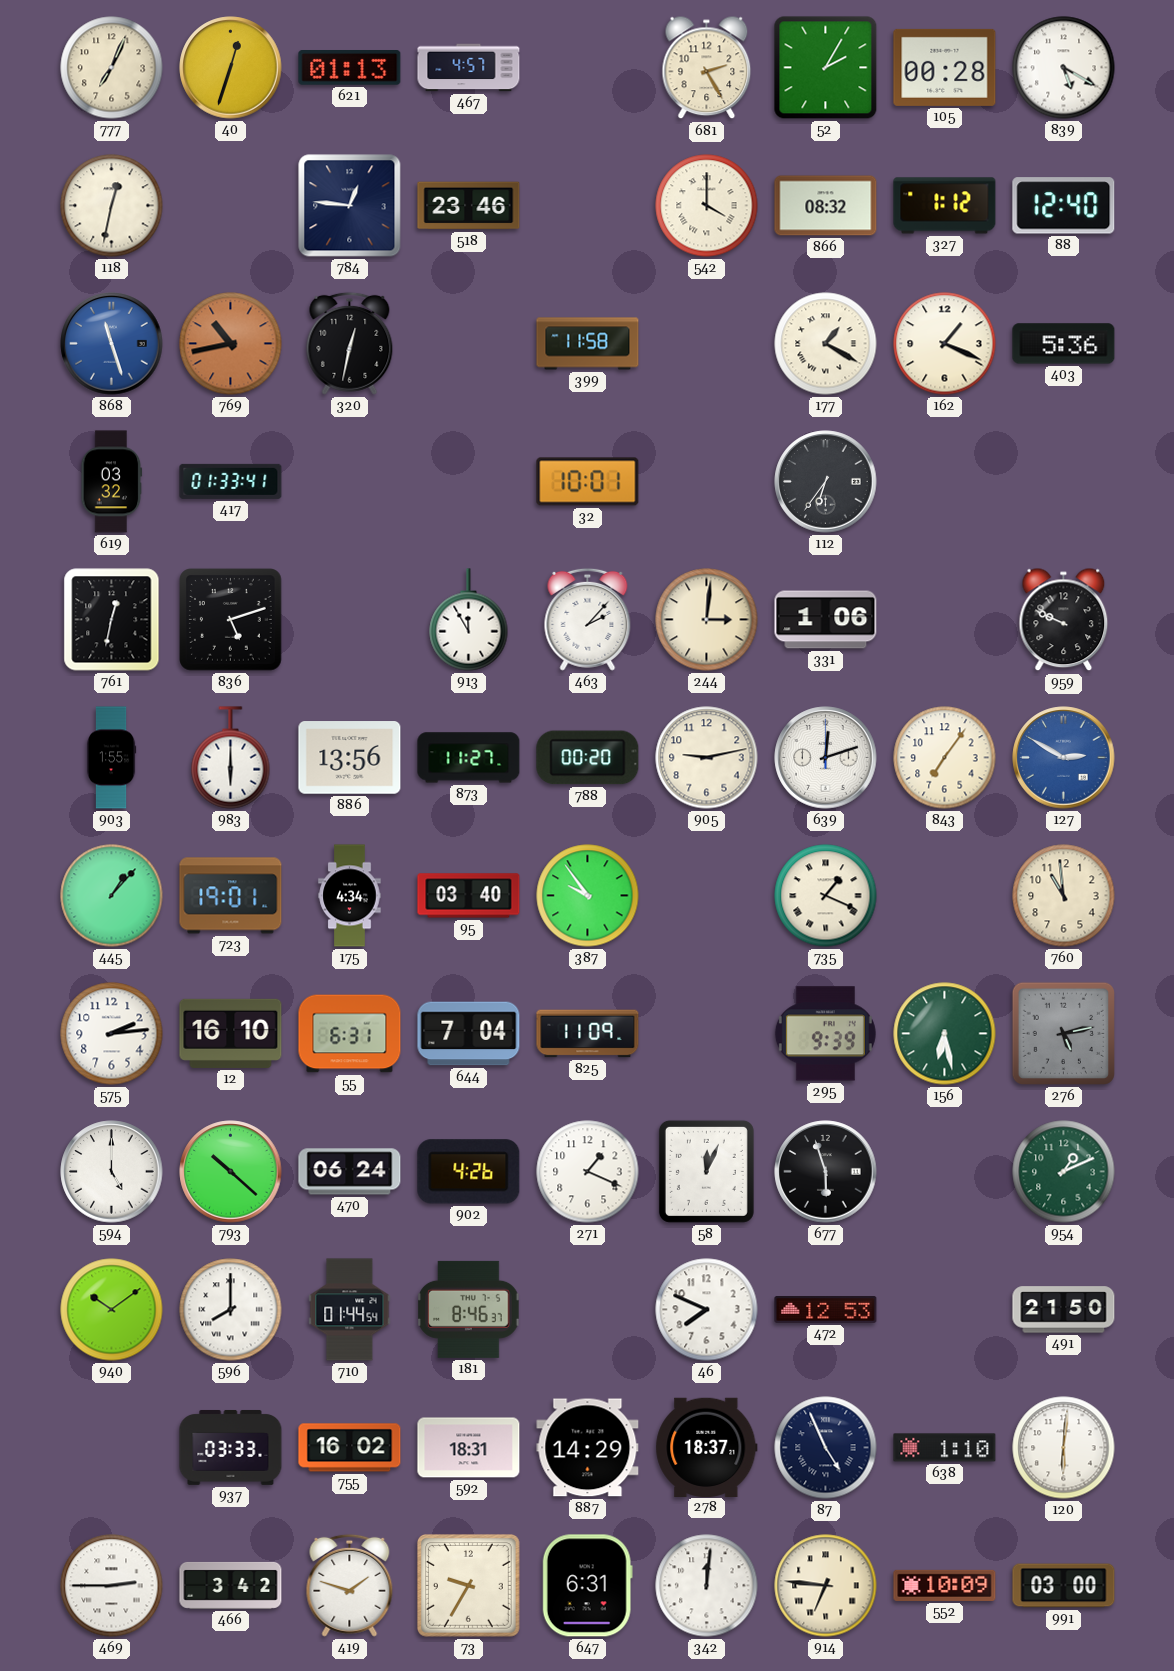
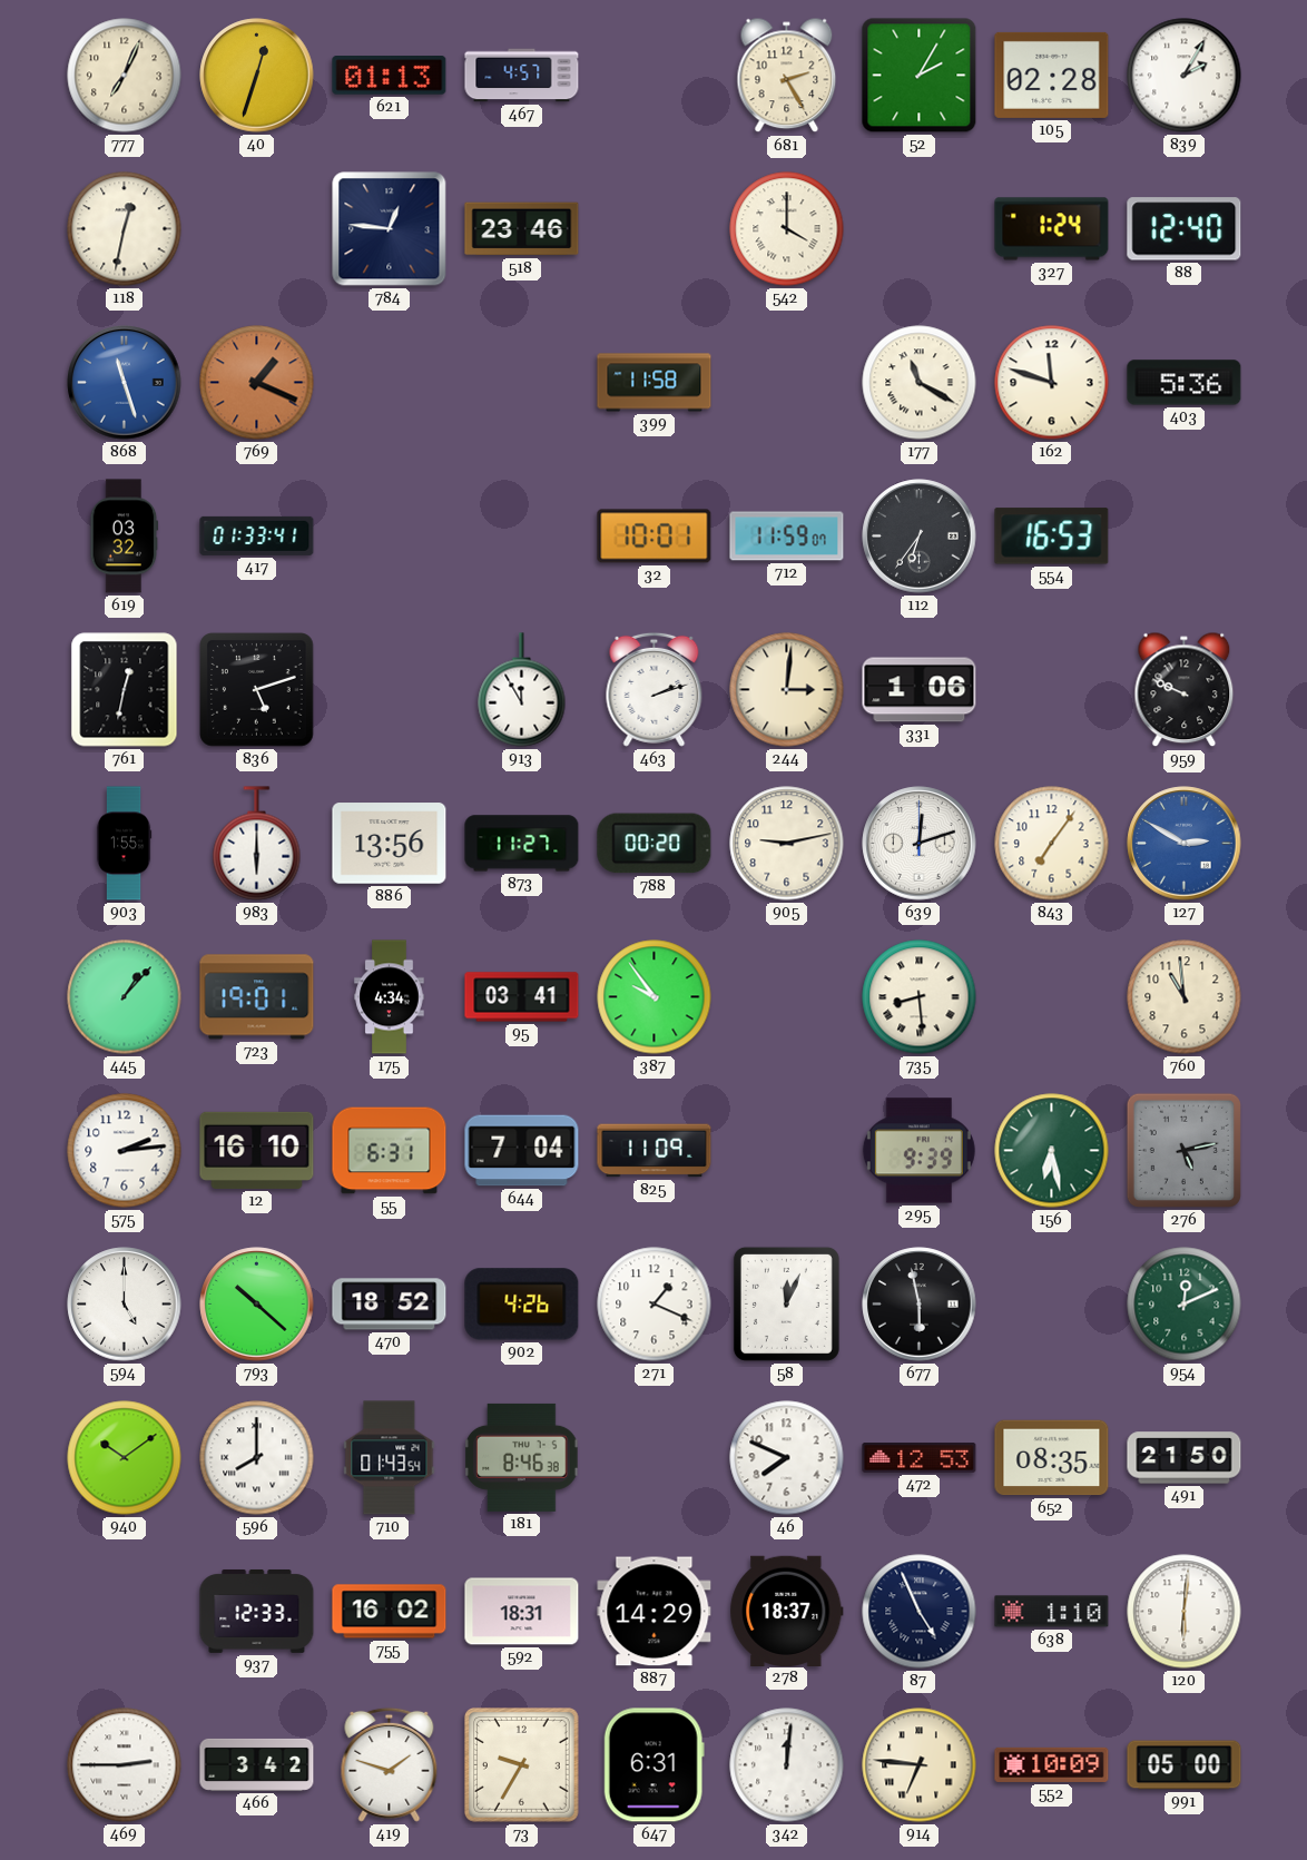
105: 00:28 -> 02:28 (1052, 75)
839: 5:20 -> 2:05 (1185, 76)
866: 08:32 -> none (826, 206)
327: 1:12 -> 1:24 (1052, 229)
769: 10:43 -> 1:19 (257, 383)
320: 12:32 -> none (350, 343)
177: 1:20 -> 11:20 (920, 383)
162: 1:19 -> 11:48 (1052, 383)
712: none -> 11:59 (787, 537)
554: none -> 16:53 (1052, 537)
463: 2:07 -> 2:12 (655, 689)
95: 03:40 -> 03:41 (522, 997)
735: 1:19 -> 8:29 (920, 997)
470: 06:24 -> 18:52 (390, 1305)
677: 5:57 -> 5:58 (920, 1305)
954: 1:11 -> 12:11 (1185, 1305)
710: 01:44 -> 01:43 (390, 1458)
181: 8:46:37 -> 8:46:38 (522, 1457)
652: none -> 08:35 (1052, 1458)
937: 03:33 -> 12:33 (257, 1611)
991: 03:00 -> 05:00 (1185, 1765)
